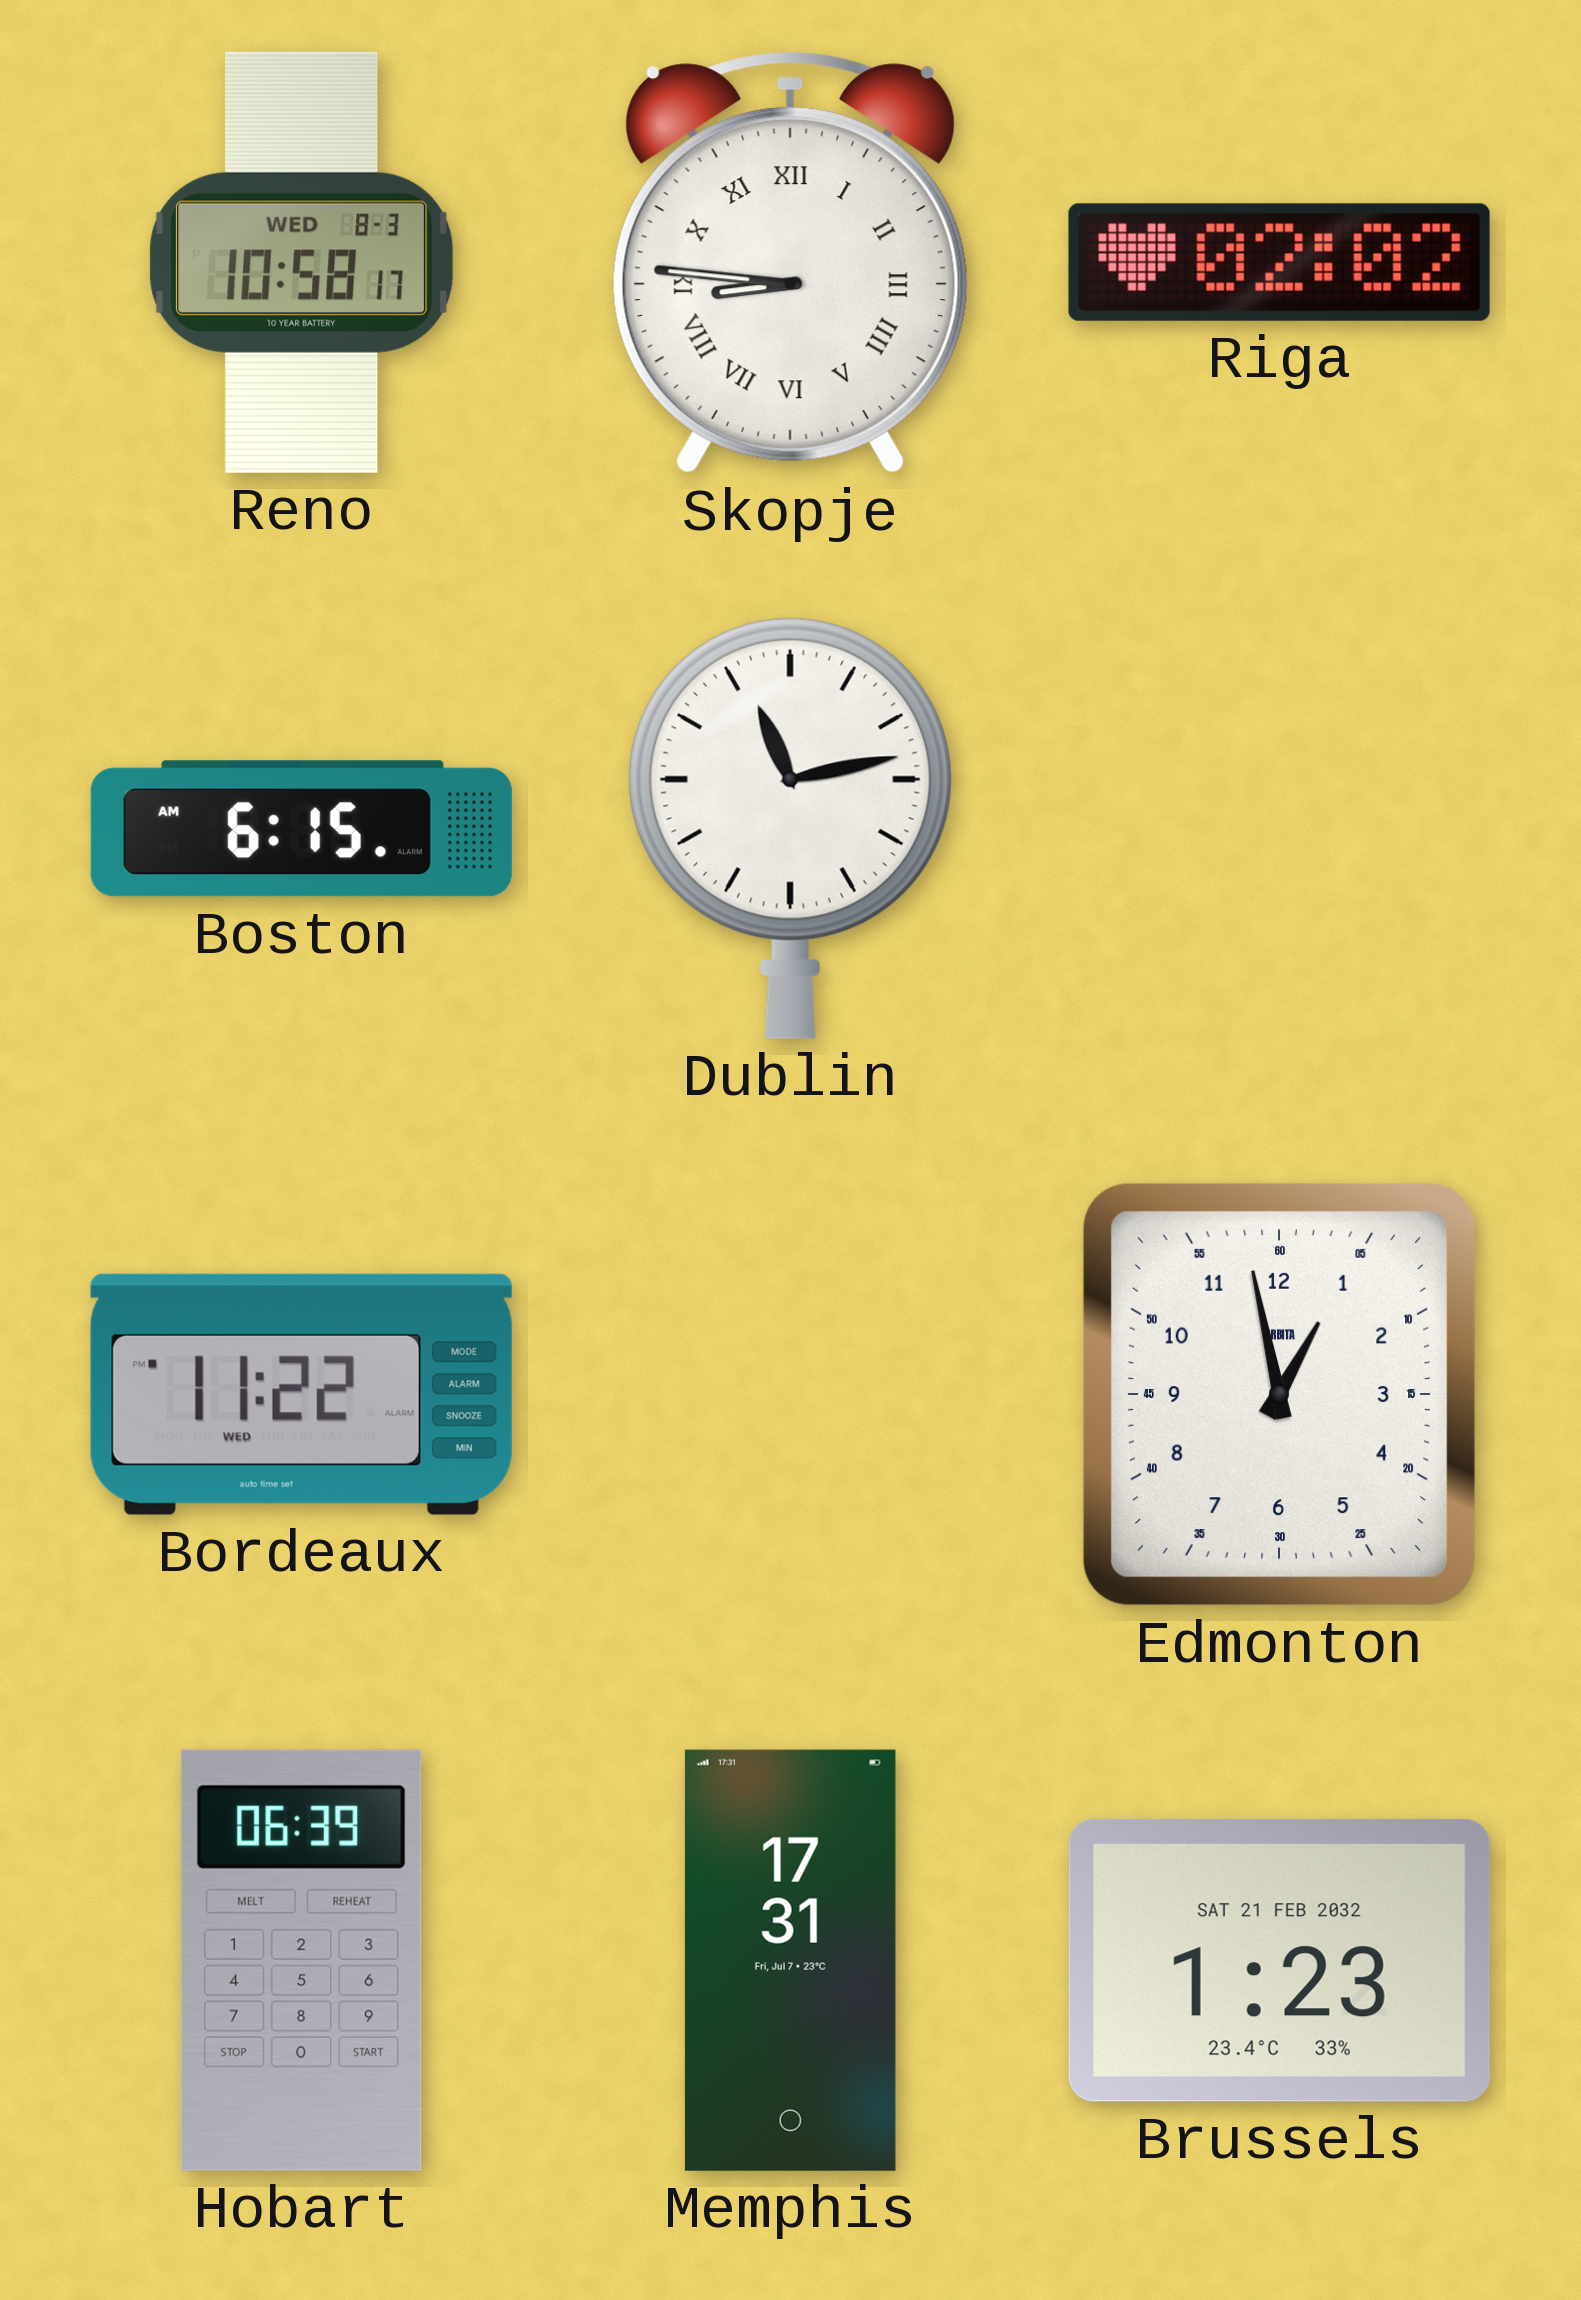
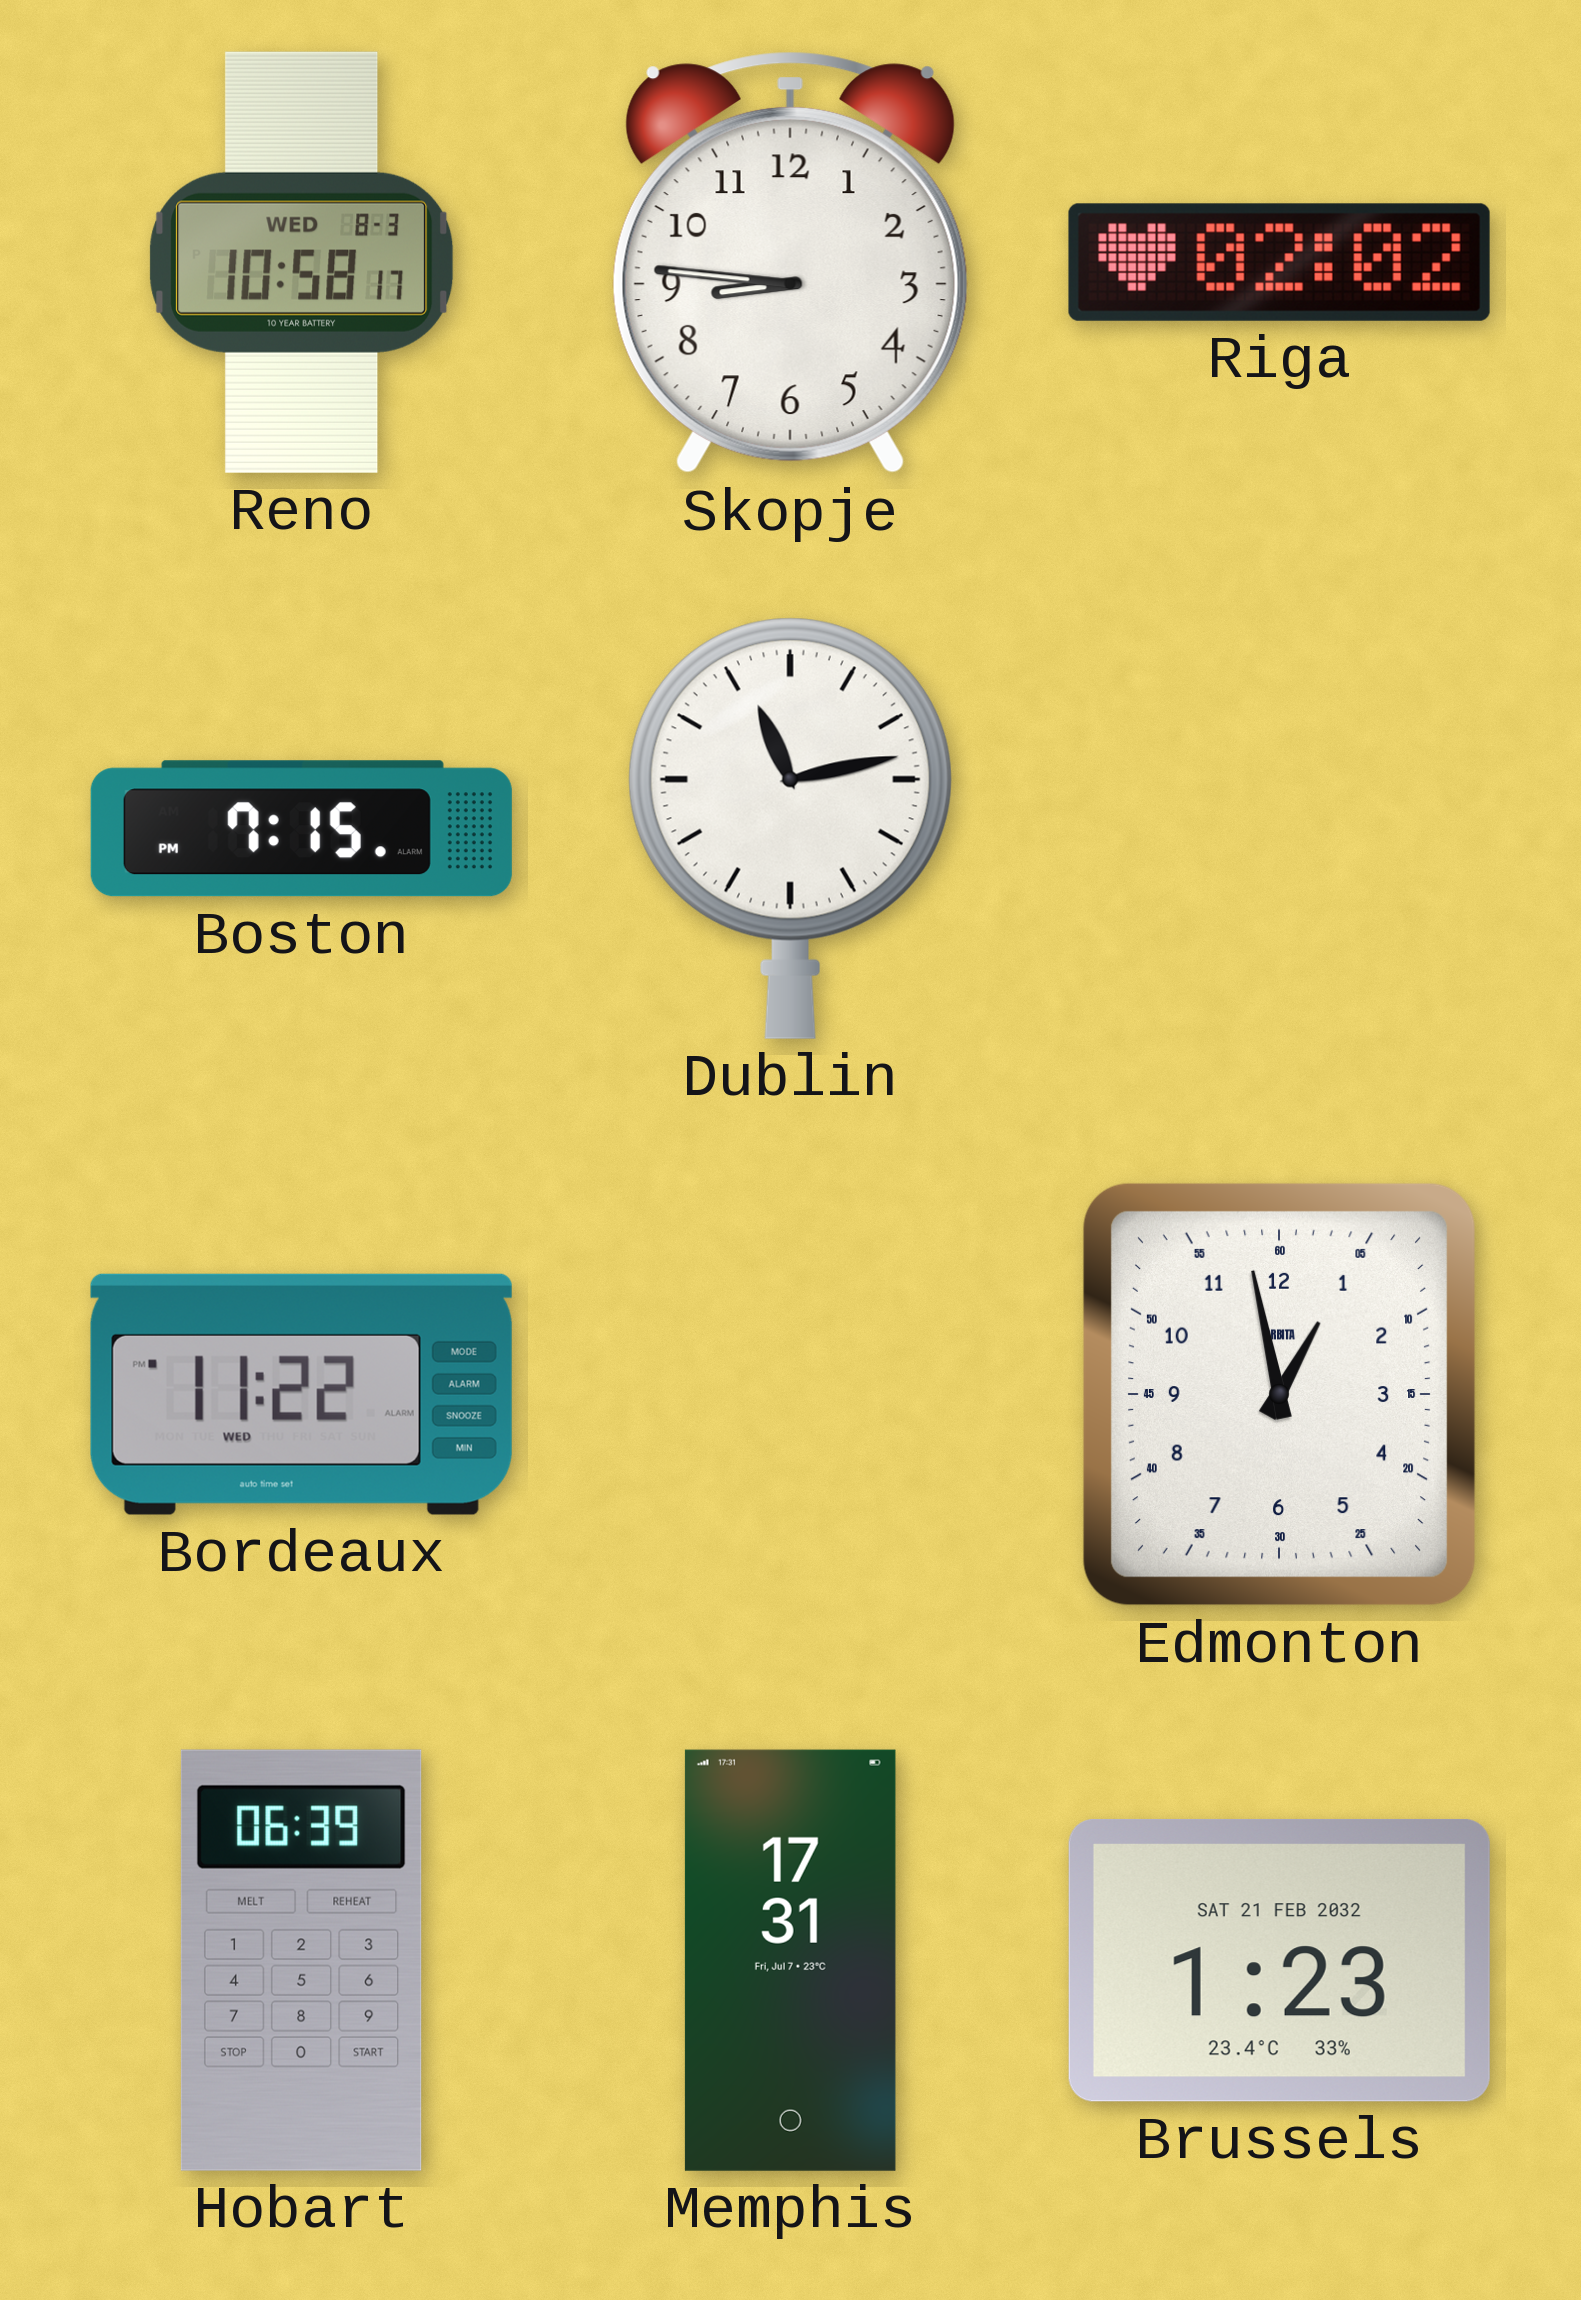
Skopje numerals: Roman -> Arabic (790, 263)
Boston: 6:15 -> 7:15 (301, 829)
